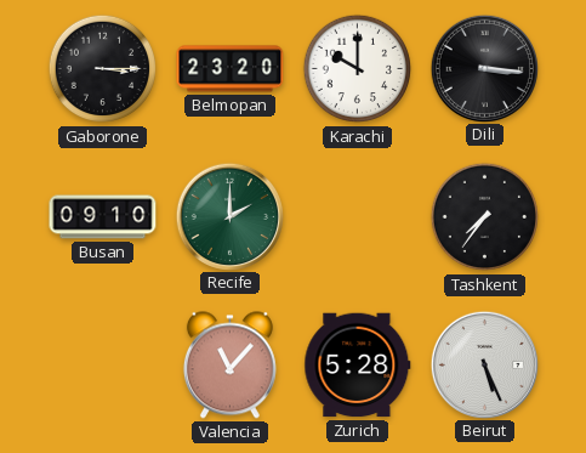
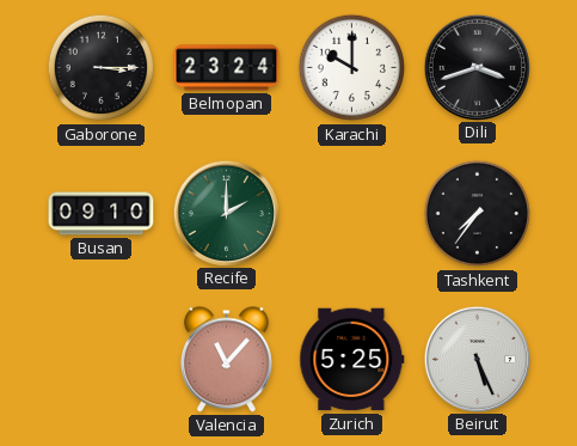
Belmopan: 23:20 -> 23:24 (227, 68)
Dili: 3:16 -> 3:42 (477, 67)
Zurich: 5:28 -> 5:25 (352, 360)
